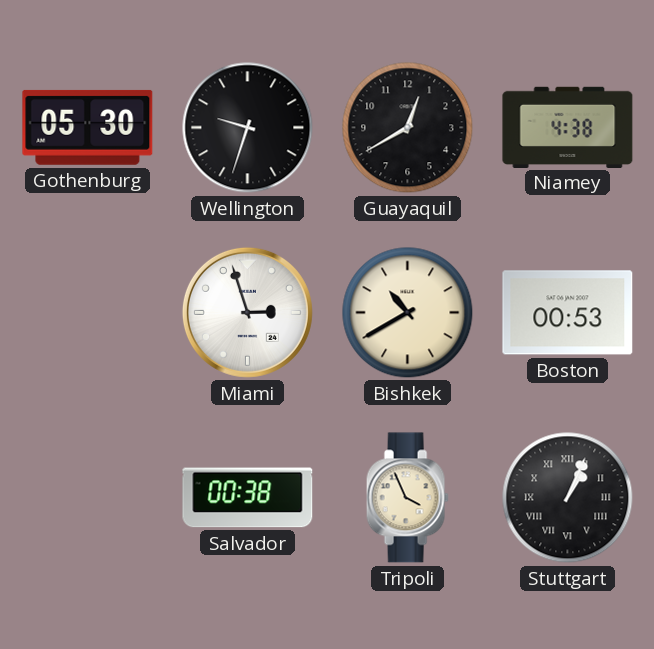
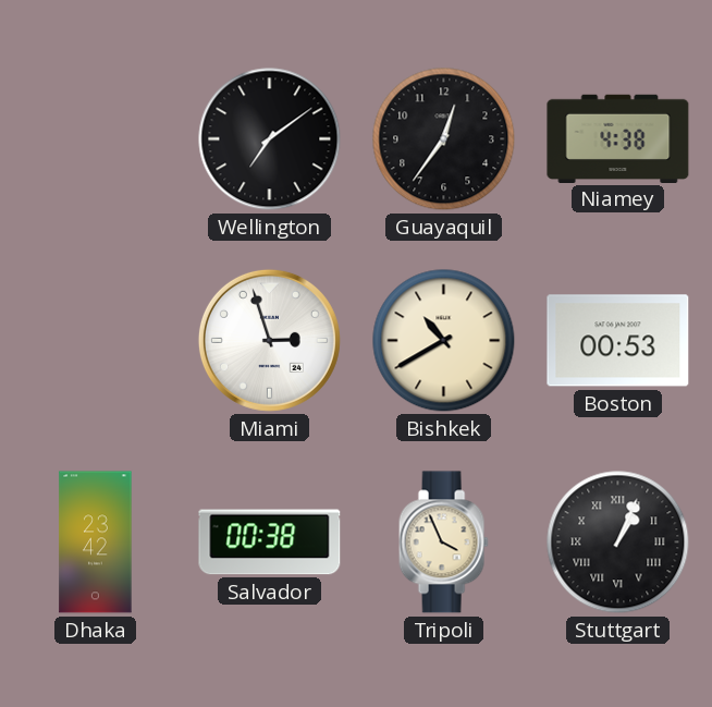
Gothenburg: 05:30 -> none (88, 127)
Wellington: 9:33 -> 7:09 (270, 139)
Guayaquil: 12:40 -> 12:36 (444, 139)
Dhaka: none -> 23:42 (96, 543)
